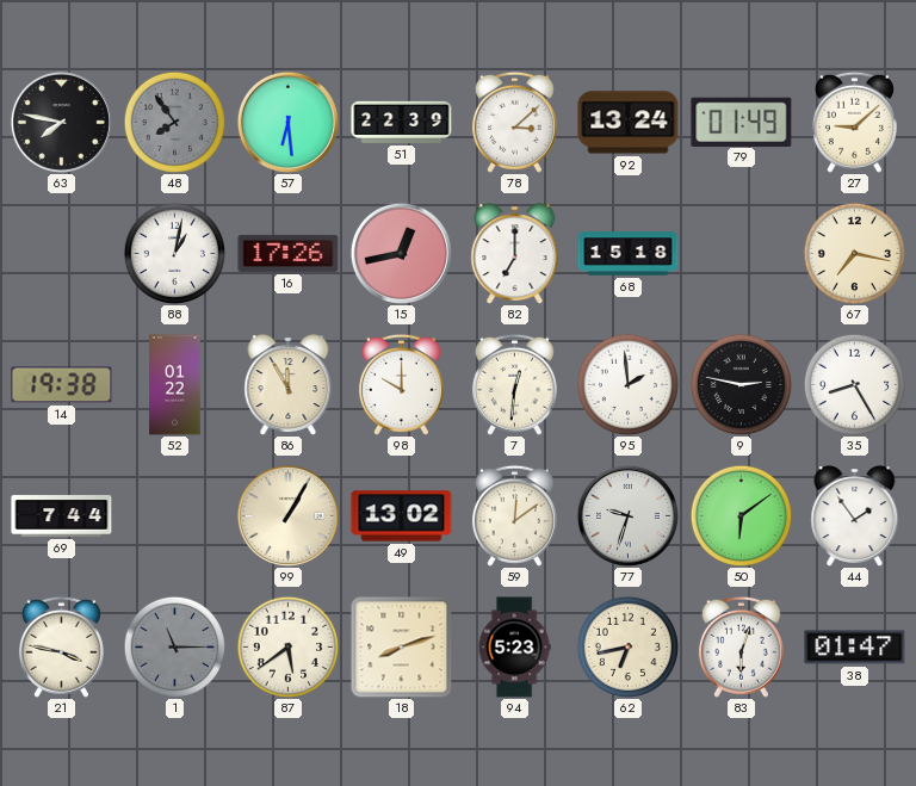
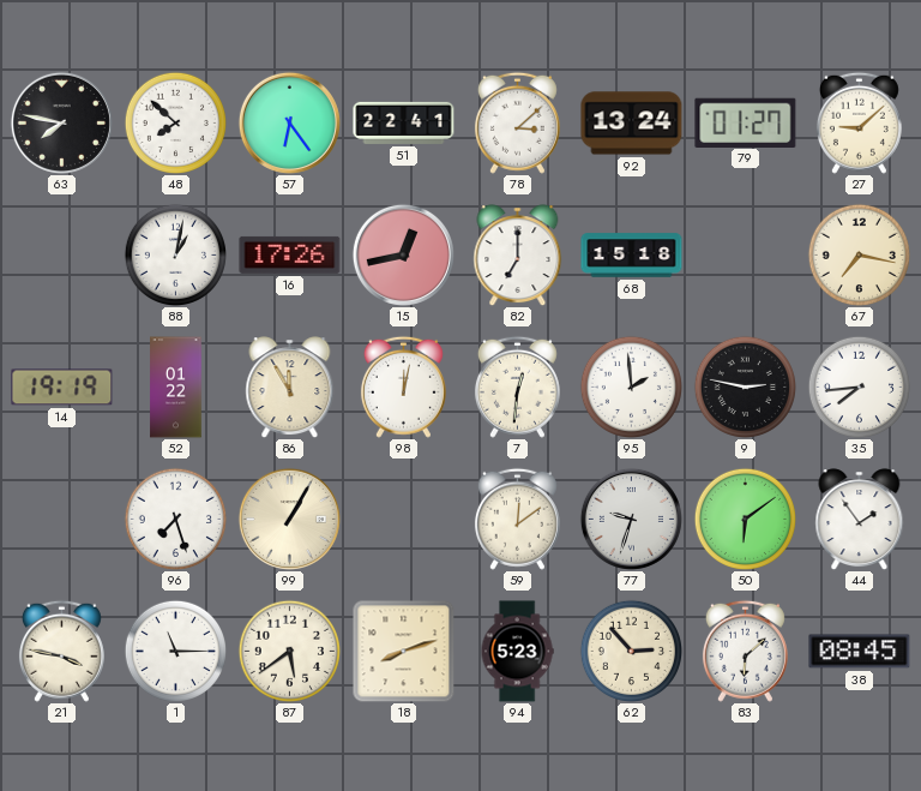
48: 7:54 -> 7:52 (175, 122)
48 dial: grey -> white (175, 122)
57: 6:29 -> 6:24 (289, 122)
51: 22:39 -> 22:41 (404, 122)
79: 01:49 -> 01:27 (746, 122)
14: 19:38 -> 19:19 (62, 388)
98: 10:00 -> 12:02 (403, 386)
35: 8:25 -> 7:44 (859, 386)
69: 7:44 -> none (62, 516)
96: none -> 7:27 (175, 519)
49: 13:02 -> none (402, 516)
1 dial: grey -> white (175, 651)
62: 6:43 -> 2:53 (631, 651)
83: 6:03 -> 6:08 (745, 651)
38: 01:47 -> 08:45 (860, 652)
